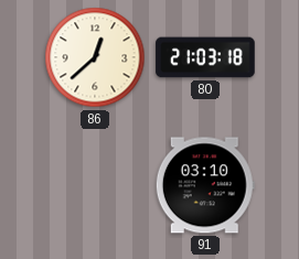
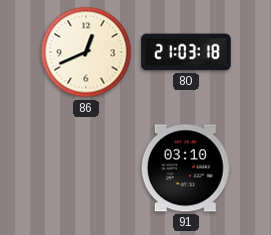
86: 12:38 -> 12:41 (86, 52)
